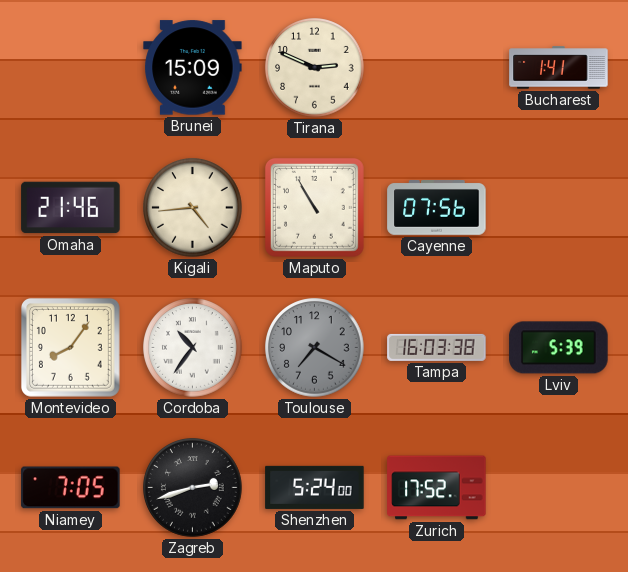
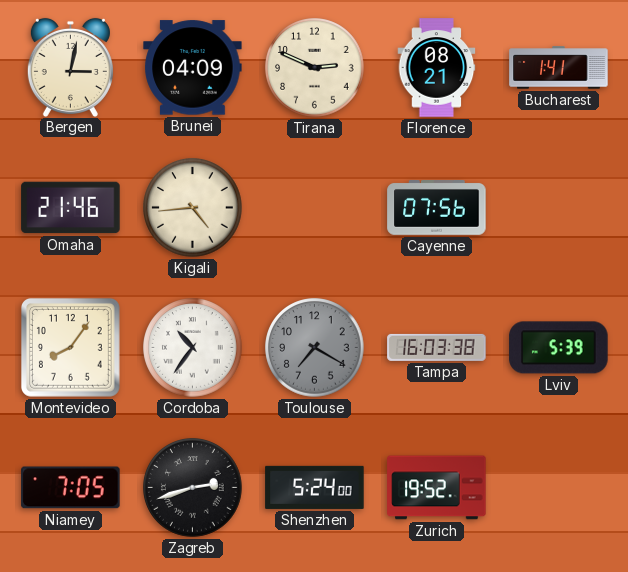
Bergen: none -> 3:02 (70, 67)
Brunei: 15:09 -> 04:09 (193, 68)
Florence: none -> 08:21 (437, 68)
Maputo: 10:55 -> none (314, 207)
Zurich: 17:52 -> 19:52 (437, 488)
